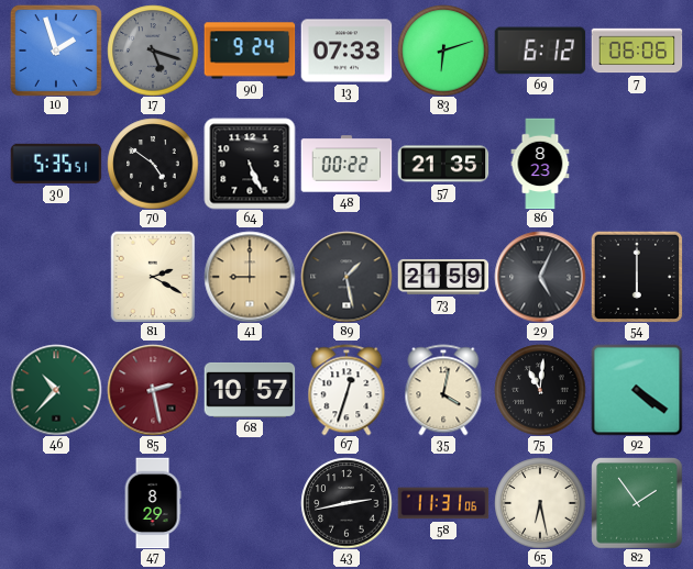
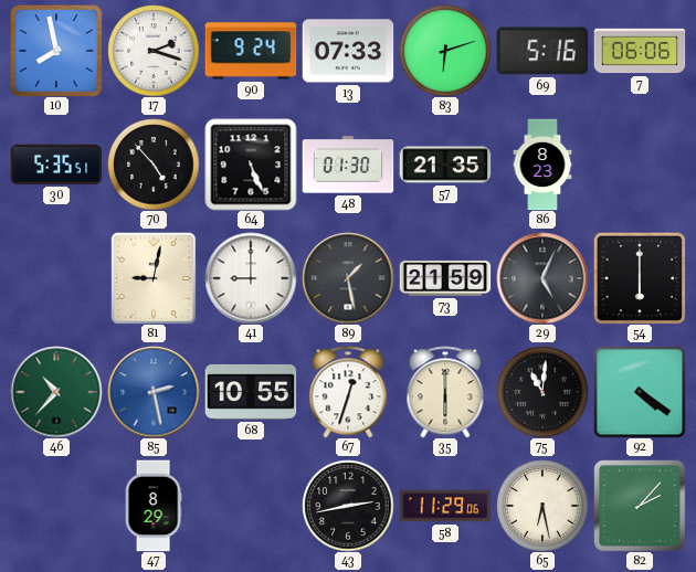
10: 1:57 -> 7:58 (56, 51)
17: 5:18 -> 2:18 (154, 51)
17 dial: grey -> white (154, 51)
69: 6:12 -> 5:16 (542, 51)
70: 4:51 -> 4:53 (154, 165)
48: 00:22 -> 01:30 (348, 165)
81: 2:20 -> 9:02 (154, 278)
41 dial: champagne -> white (251, 278)
85 dial: burgundy -> blue (154, 392)
68: 10:57 -> 10:55 (251, 392)
35: 4:02 -> 6:00 (445, 392)
58: 11:31 -> 11:29 (445, 506)
82: 1:54 -> 2:07 (640, 506)
